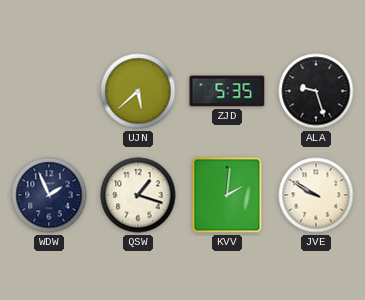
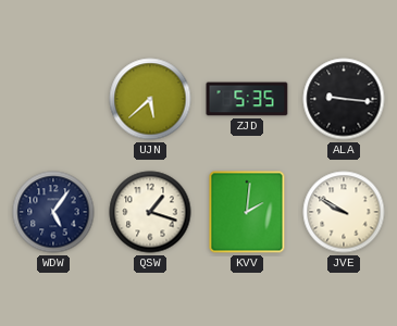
ALA: 9:27 -> 9:16 (344, 99)
WDW: 1:56 -> 5:06 (53, 212)
